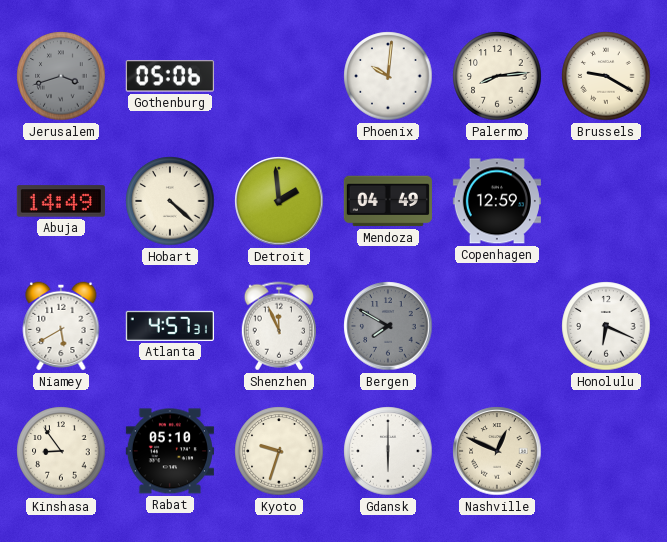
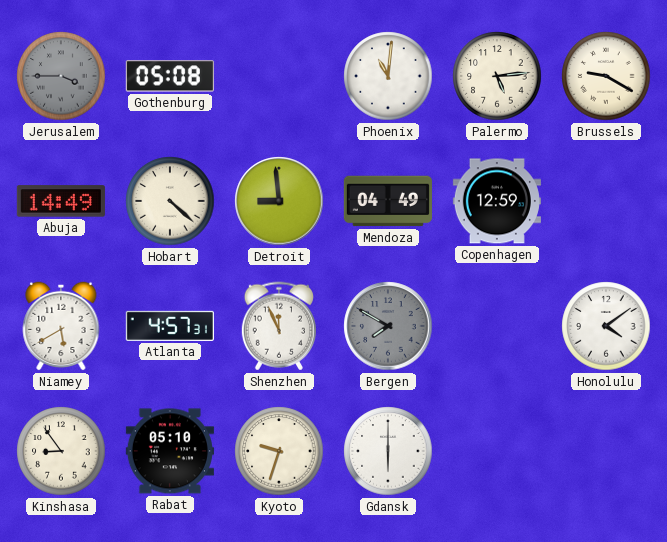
Jerusalem: 3:42 -> 3:45 (61, 76)
Gothenburg: 05:06 -> 05:08 (170, 76)
Phoenix: 10:01 -> 11:01 (388, 76)
Palermo: 8:14 -> 5:14 (497, 76)
Detroit: 1:59 -> 8:59 (279, 201)
Honolulu: 6:19 -> 4:09 (606, 326)
Nashville: 12:49 -> none (497, 451)
